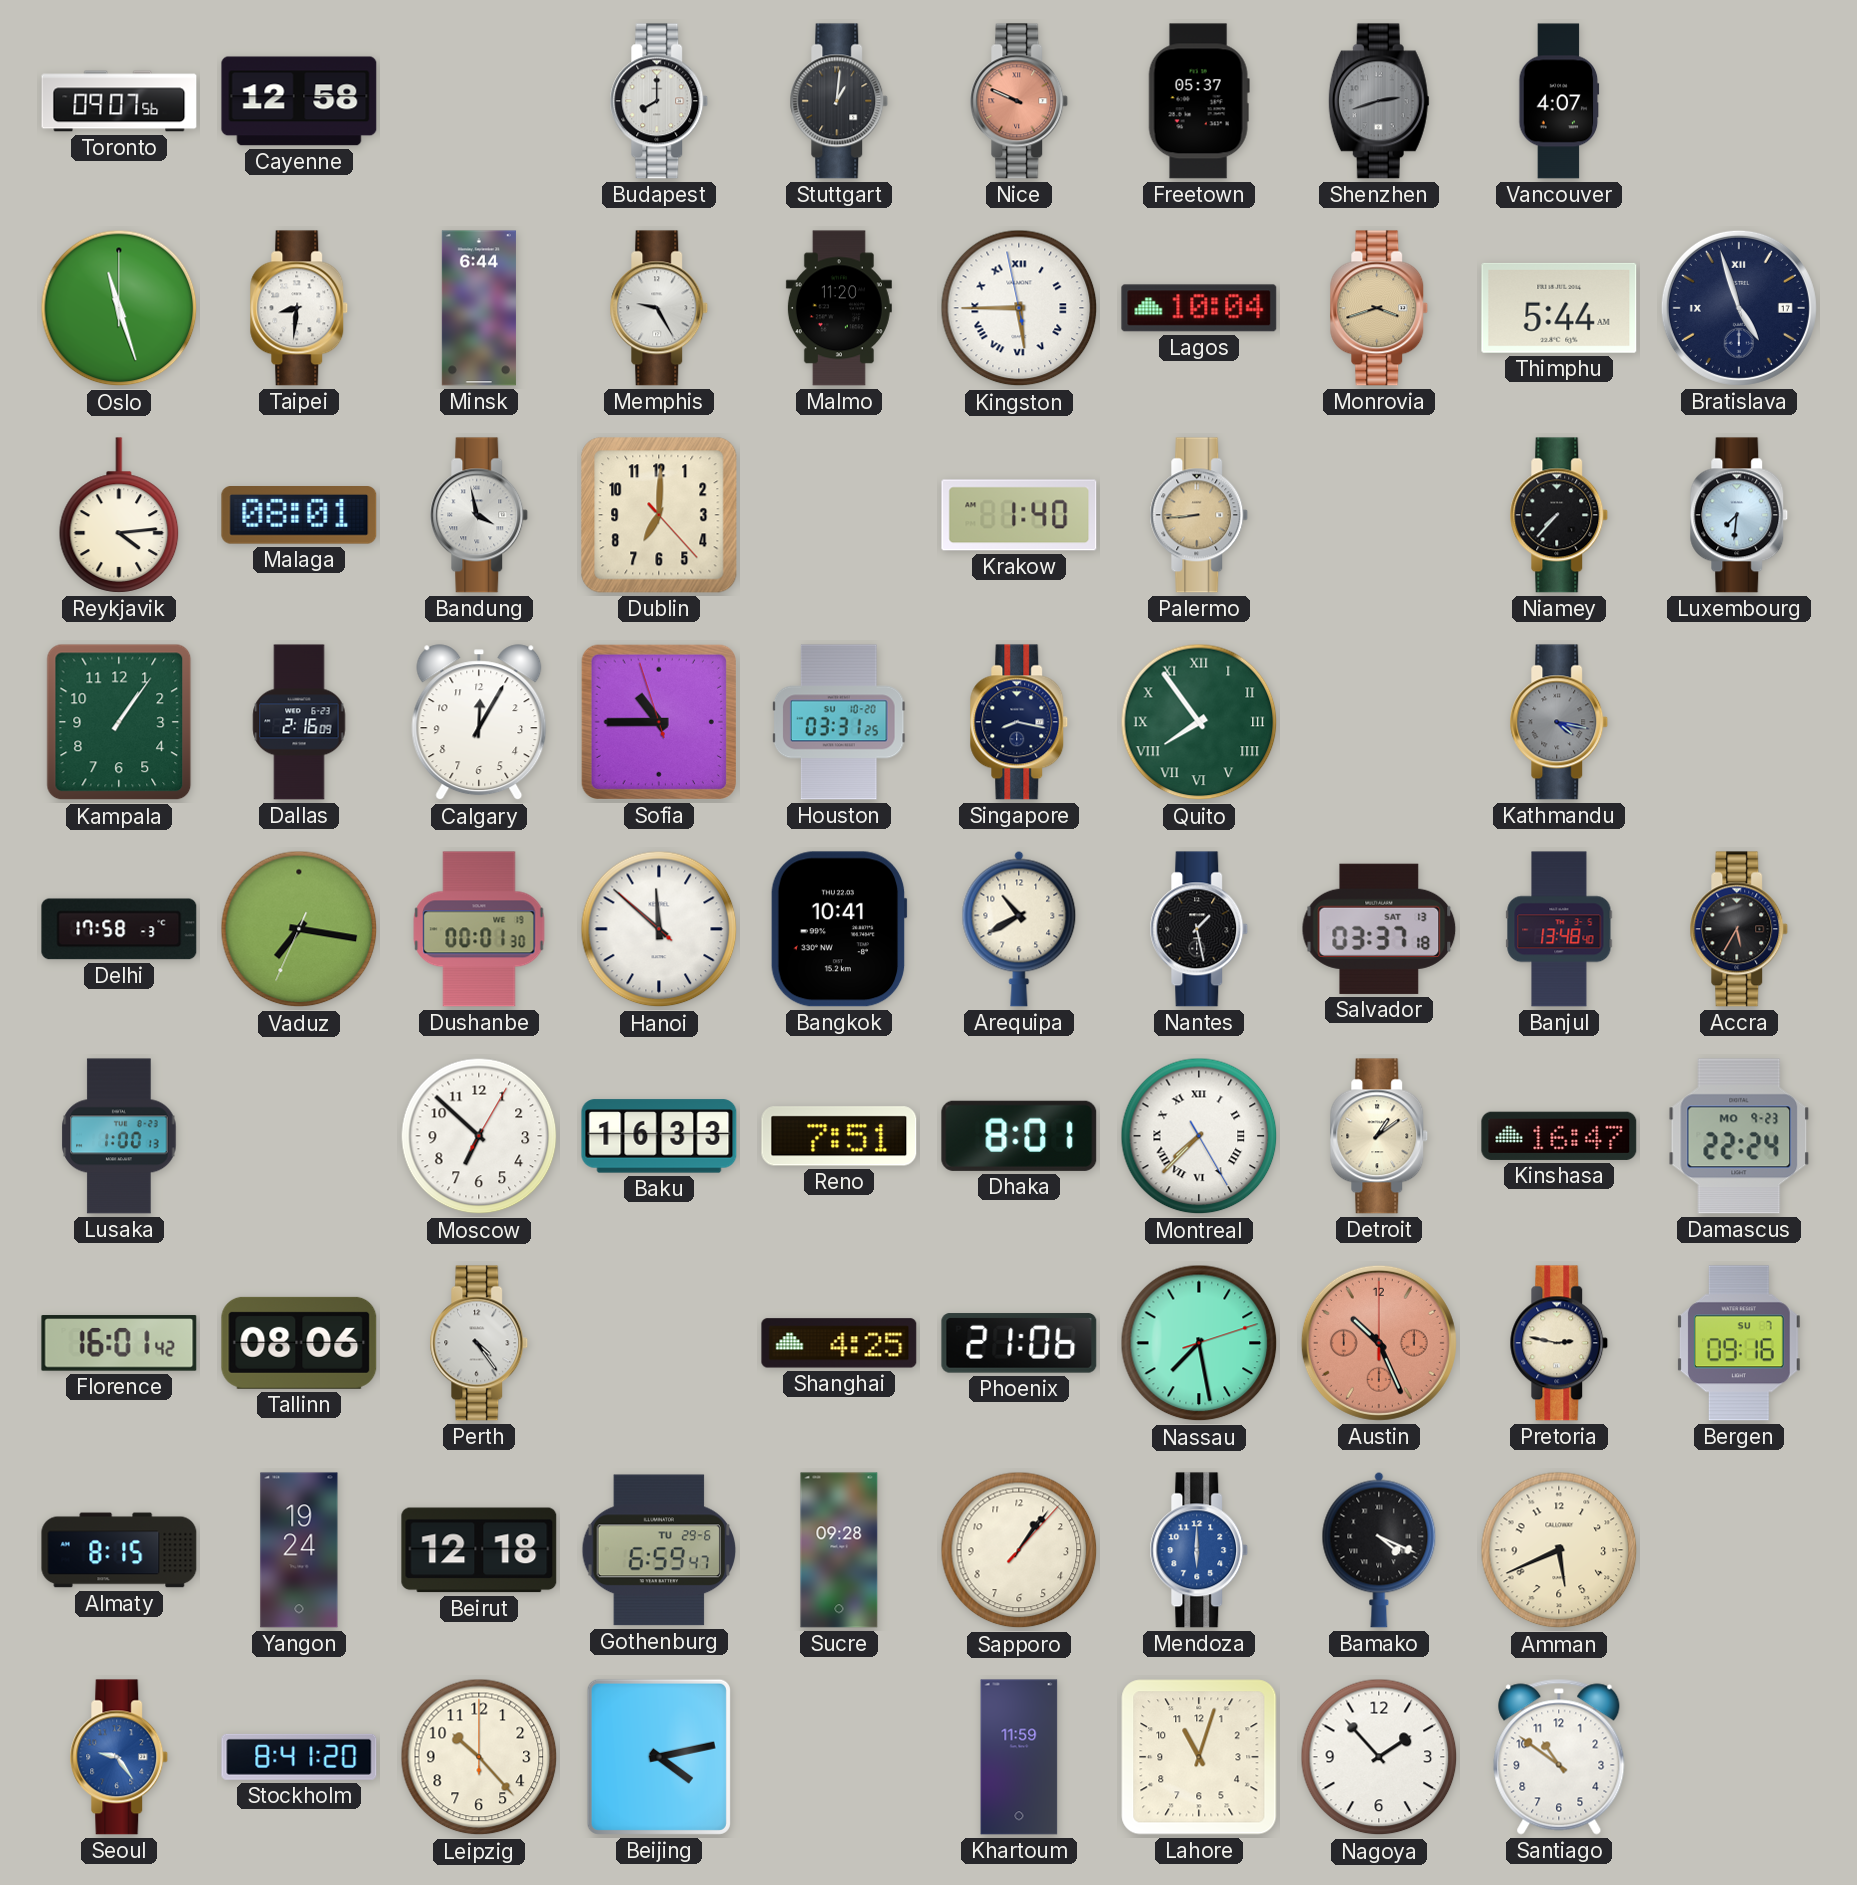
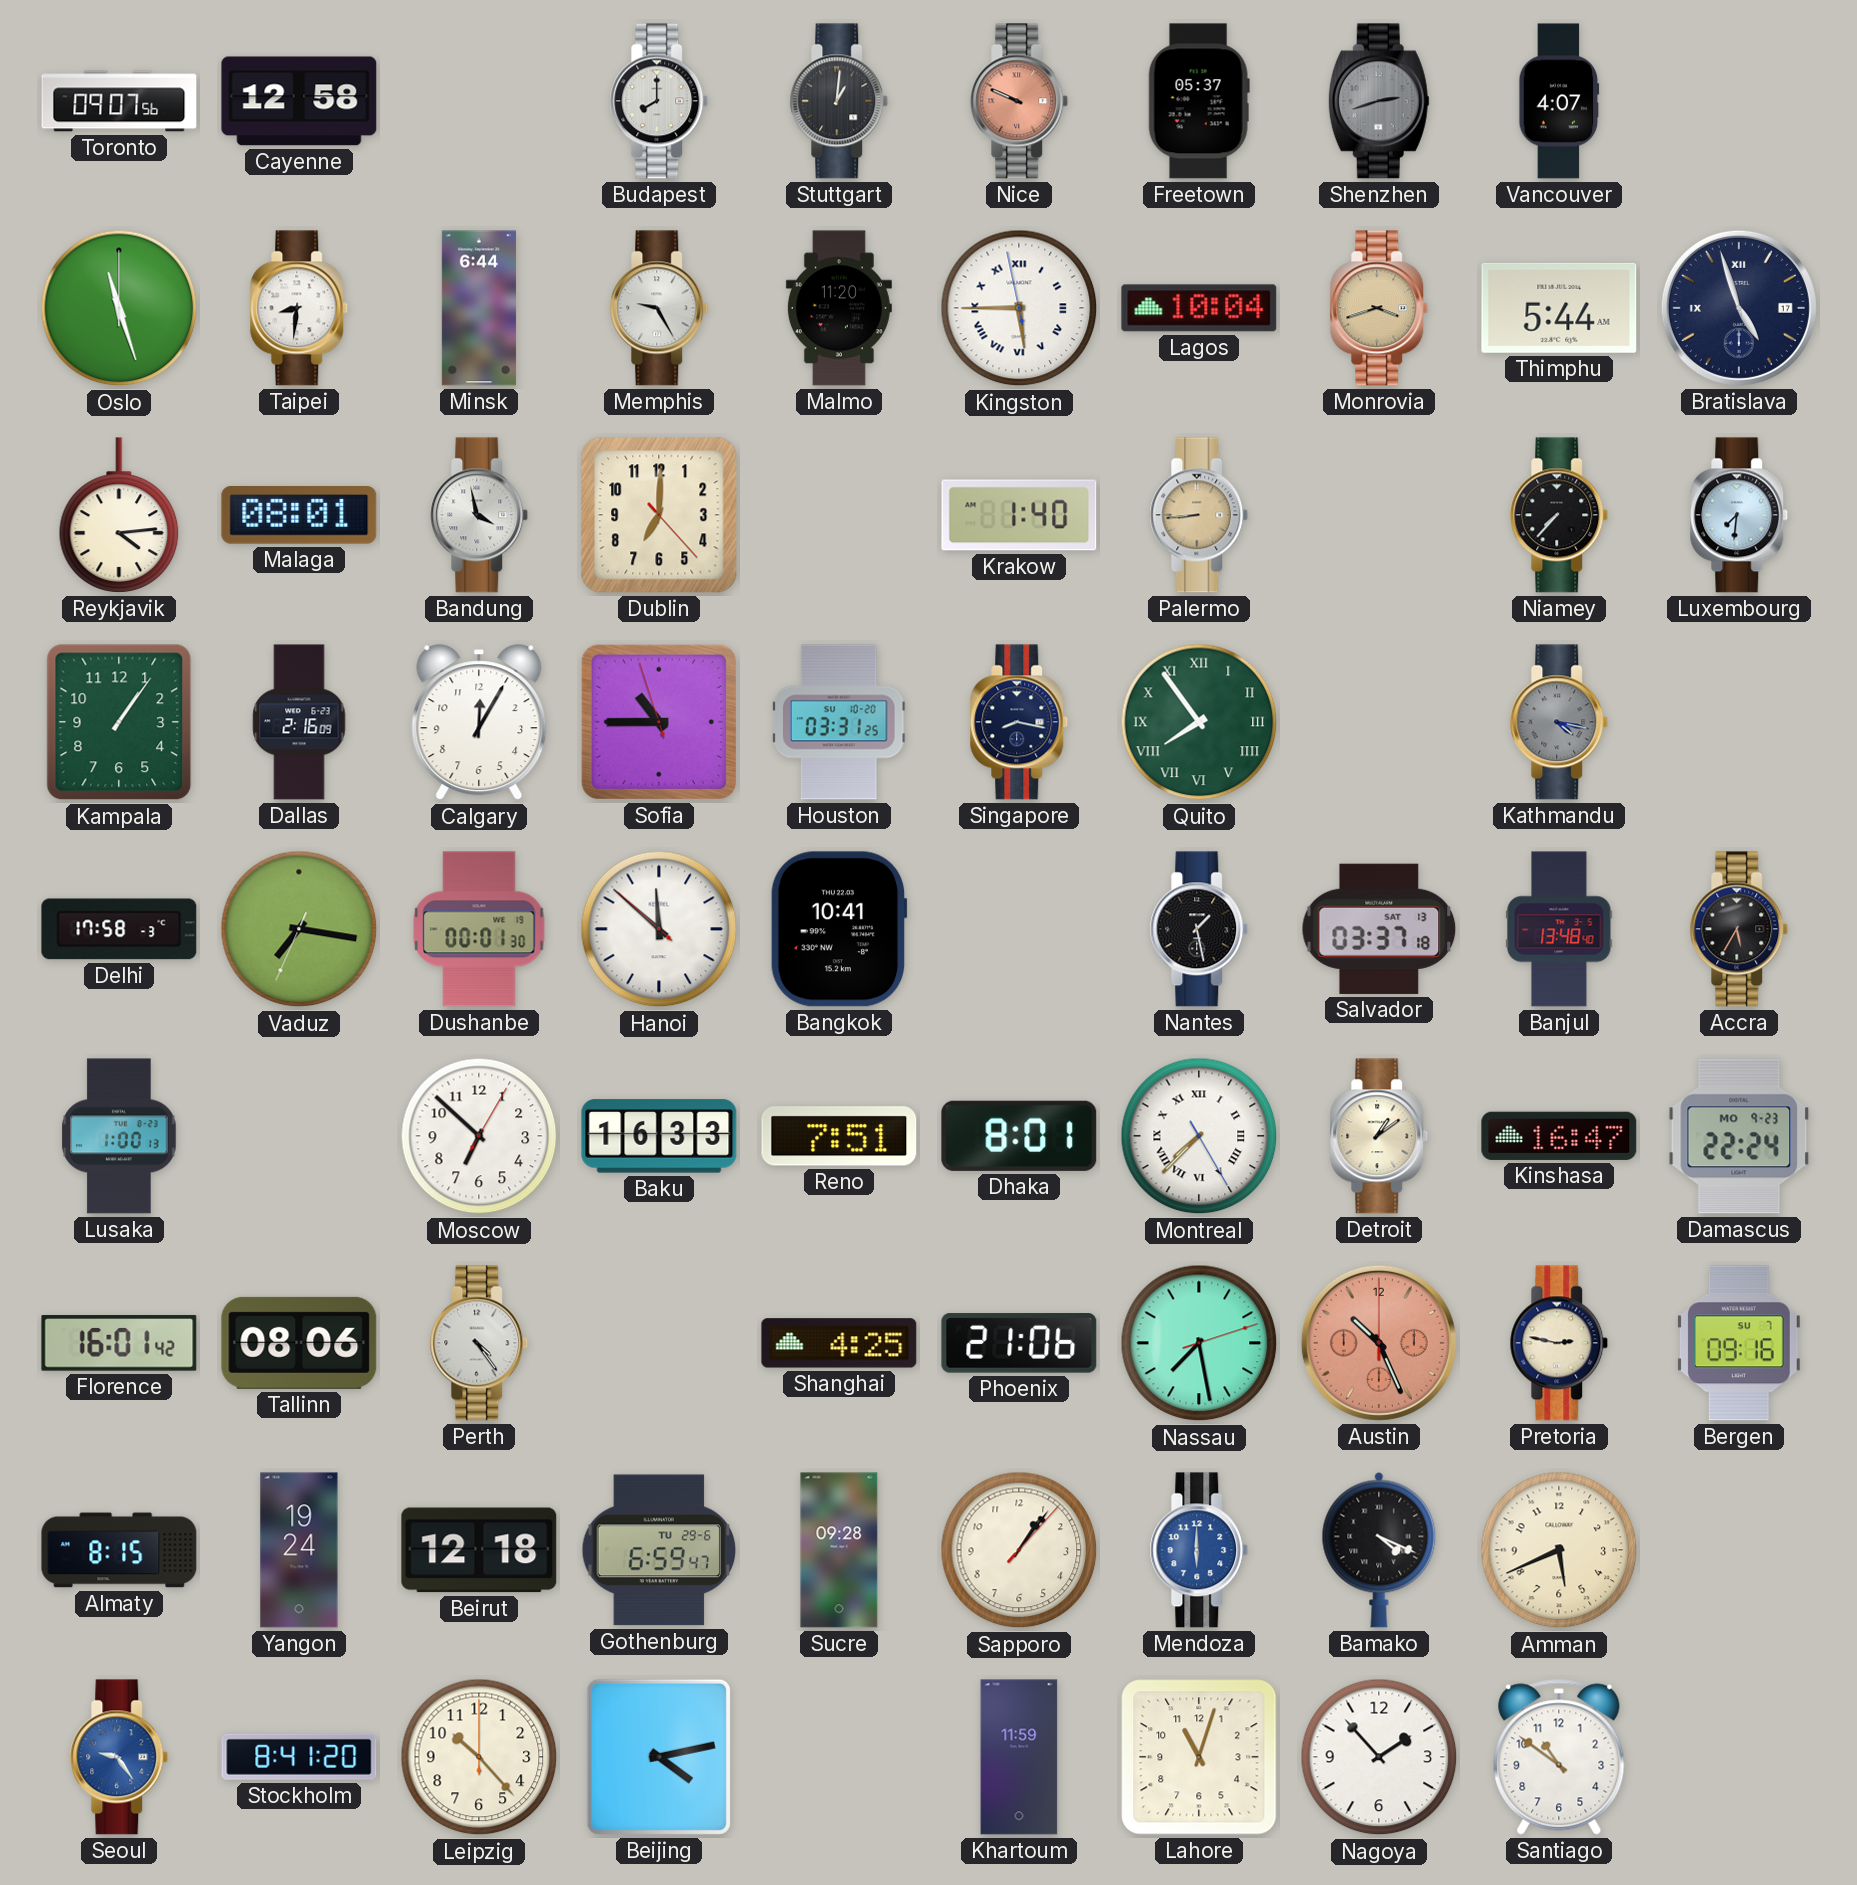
Arequipa: 10:40 -> none (1019, 929)
